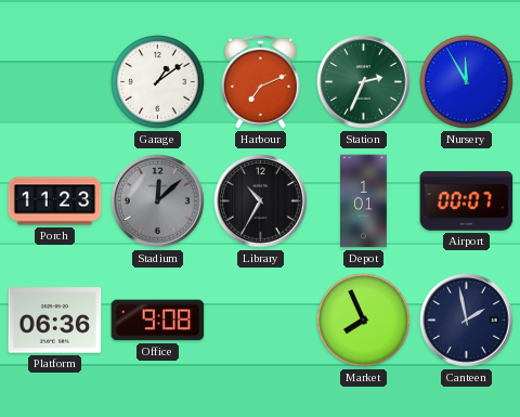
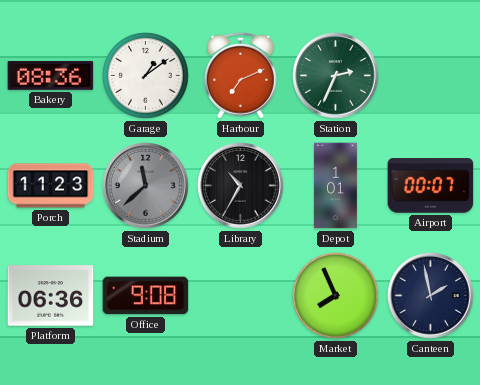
Bakery: none -> 08:36 (51, 75)
Nursery: 11:55 -> none (467, 82)
Stadium: 12:08 -> 11:38 (146, 186)
